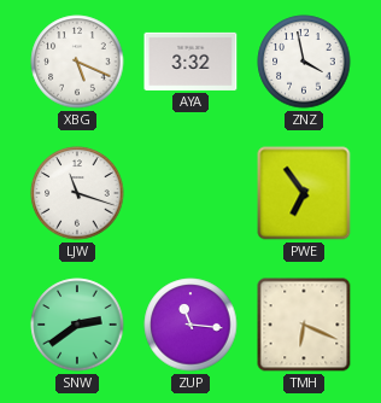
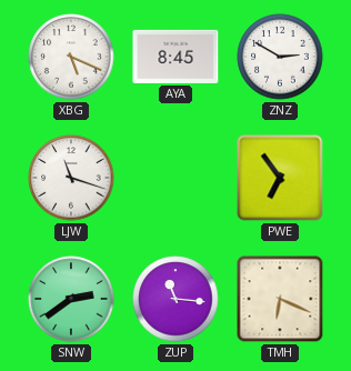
AYA: 3:32 -> 8:45 (175, 57)
ZNZ: 3:58 -> 2:50 (280, 57)
